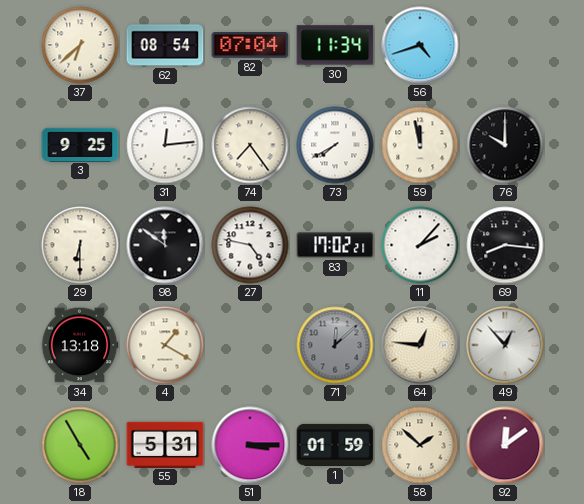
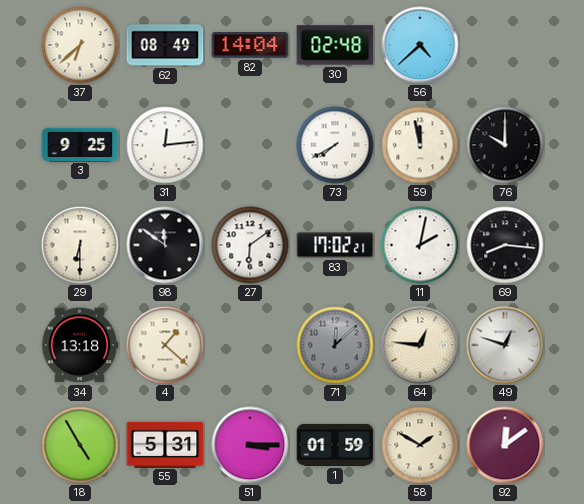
62: 08:54 -> 08:49 (165, 45)
82: 07:04 -> 14:04 (250, 46)
30: 11:34 -> 02:48 (335, 45)
56: 4:42 -> 4:38 (420, 45)
74: 7:24 -> none (250, 145)
27: 4:47 -> 6:09 (250, 245)
11: 2:07 -> 2:02 (420, 245)
4: 1:20 -> 1:22 (165, 345)
49: 12:53 -> 12:48 (505, 345)
58: 1:52 -> 1:50 (420, 445)
